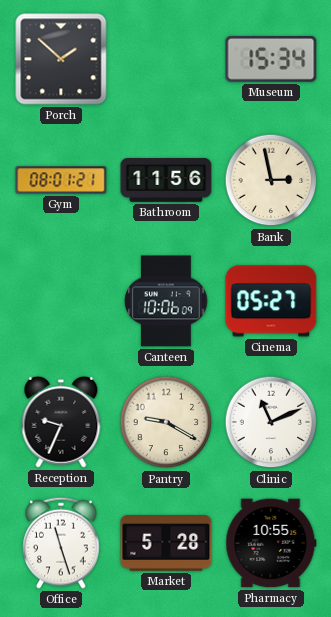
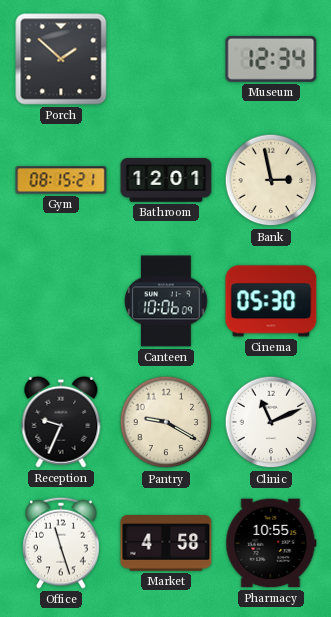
Museum: 15:34 -> 12:34 (271, 60)
Gym: 08:01 -> 08:15 (61, 180)
Bathroom: 11:56 -> 12:01 (166, 180)
Cinema: 05:27 -> 05:30 (271, 301)
Market: 5:28 -> 4:58 (166, 543)
